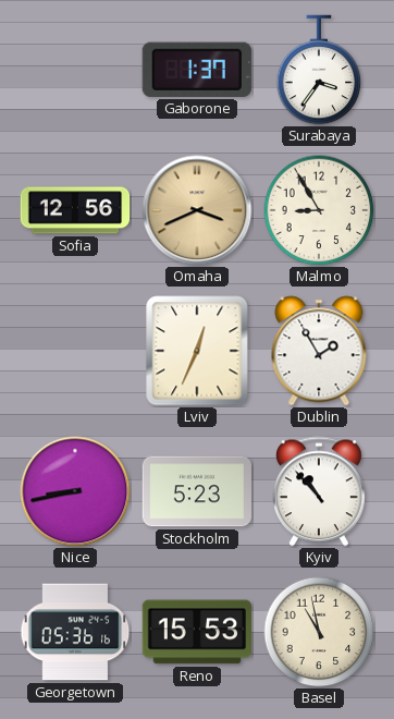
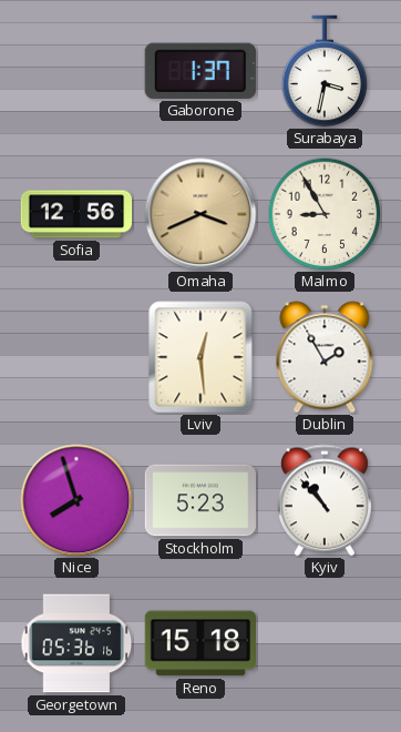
Surabaya: 3:36 -> 3:32 (325, 71)
Lviv: 12:34 -> 12:29 (200, 357)
Nice: 8:43 -> 7:57 (76, 500)
Reno: 15:53 -> 15:18 (199, 643)
Basel: 10:58 -> none (319, 632)
